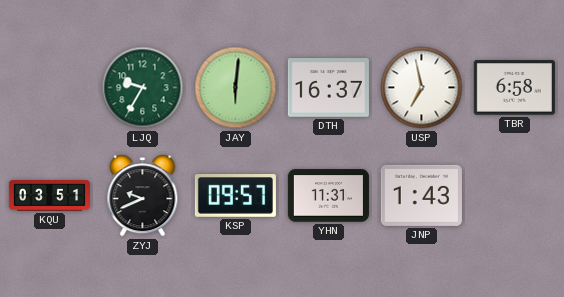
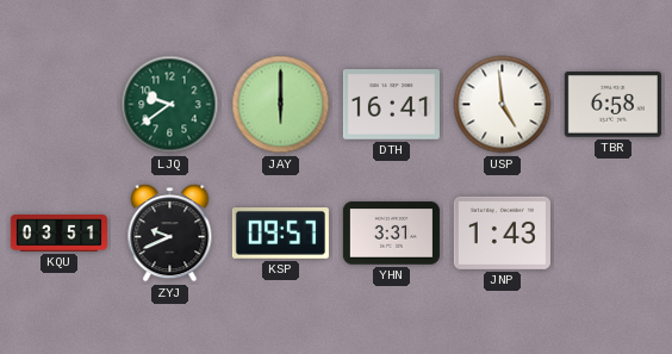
LJQ: 9:35 -> 9:39 (170, 105)
JAY: 6:01 -> 6:00 (281, 105)
DTH: 16:37 -> 16:41 (391, 105)
USP: 6:58 -> 4:59 (503, 105)
YHN: 11:31 -> 3:31 (391, 234)
